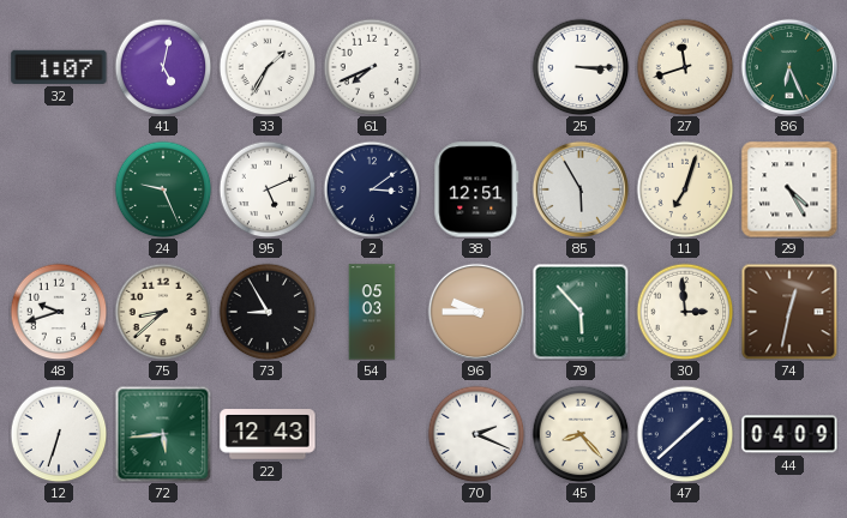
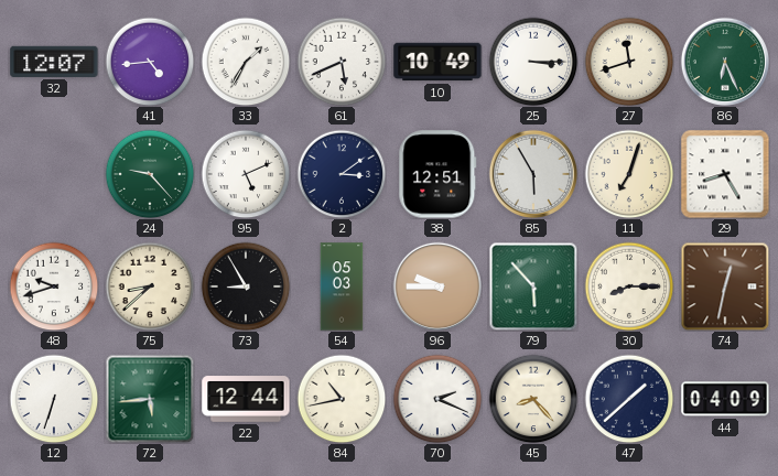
32: 1:07 -> 12:07 (54, 62)
41: 5:02 -> 4:44 (150, 62)
61: 7:41 -> 5:41 (342, 62)
10: none -> 10:49 (437, 62)
24: 9:26 -> 9:23 (150, 174)
29: 4:25 -> 8:25 (725, 174)
30: 2:59 -> 8:15 (629, 286)
22: 12:43 -> 12:44 (246, 399)
84: none -> 10:43 (342, 399)
